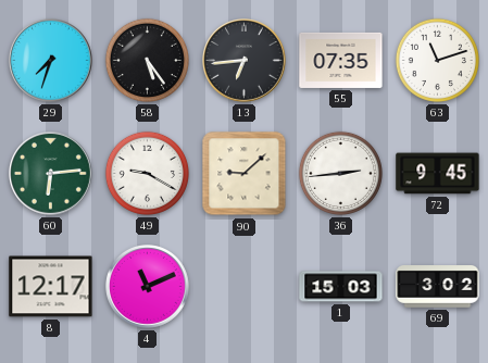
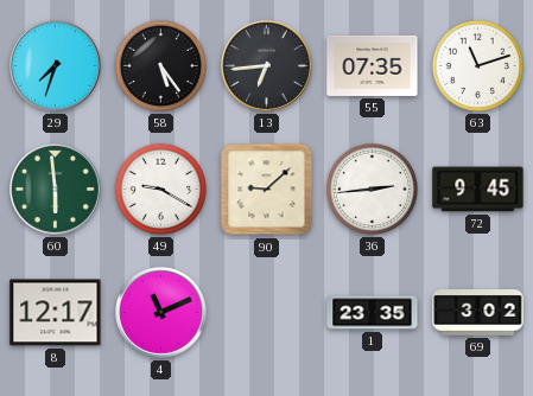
60: 6:14 -> 5:59 (56, 190)
1: 15:03 -> 23:35 (373, 313)
